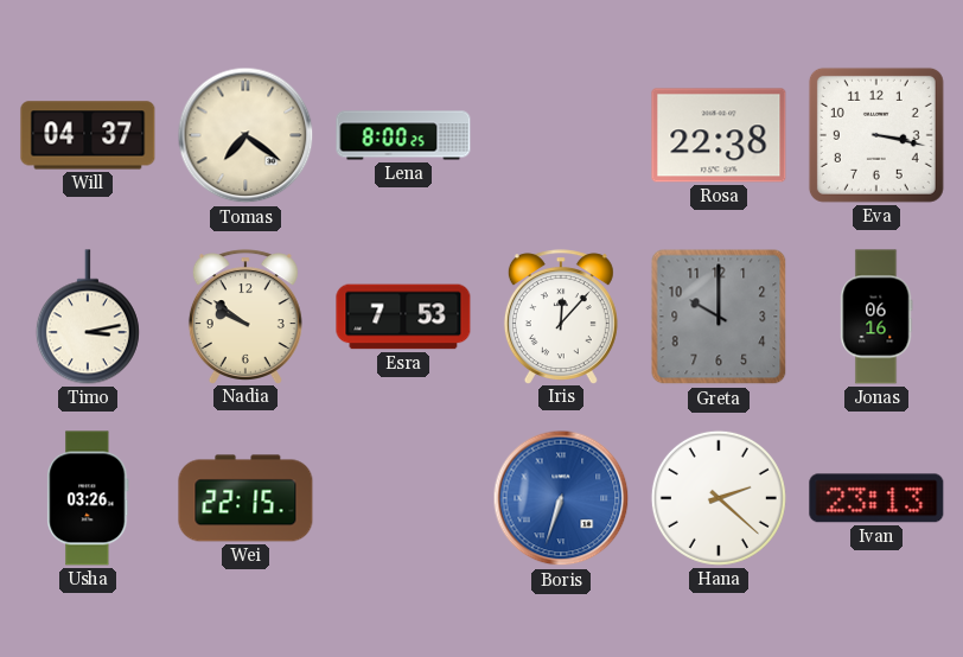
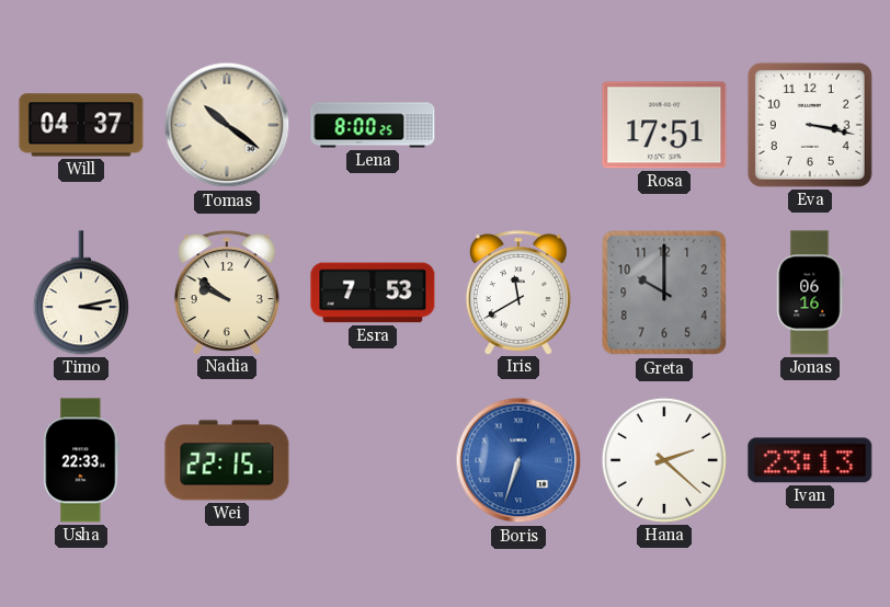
Tomas: 7:21 -> 10:21 (227, 125)
Rosa: 22:38 -> 17:51 (664, 125)
Iris: 12:07 -> 11:40 (518, 293)
Usha: 03:26 -> 22:33 (81, 460)
